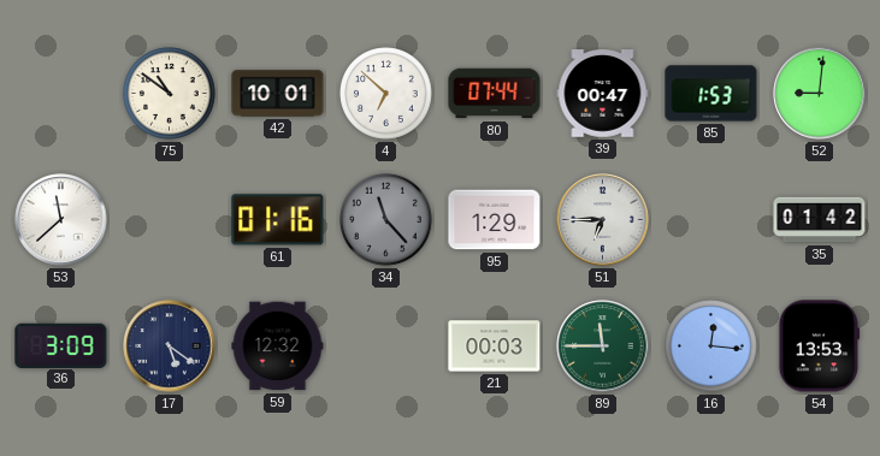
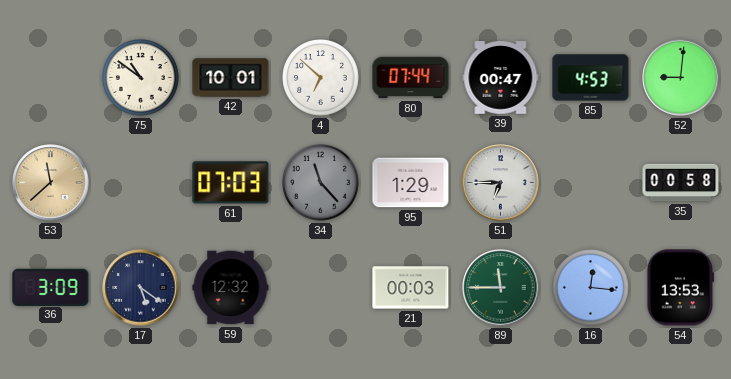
85: 1:53 -> 4:53 (591, 78)
53 dial: white -> champagne (51, 183)
61: 01:16 -> 07:03 (231, 183)
35: 01:42 -> 00:58 (681, 183)
